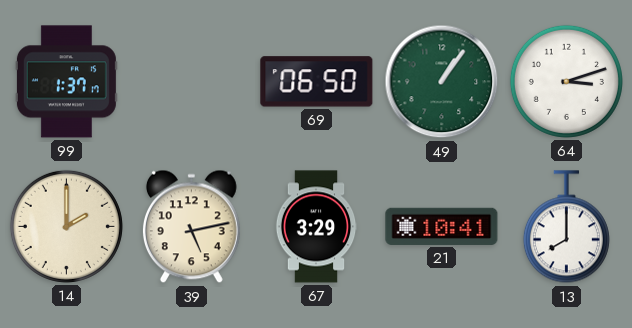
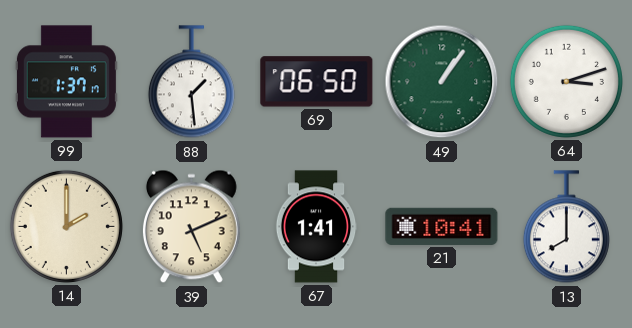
88: none -> 1:29 (191, 82)
39: 5:13 -> 5:11 (191, 227)
67: 3:29 -> 1:41 (316, 227)
